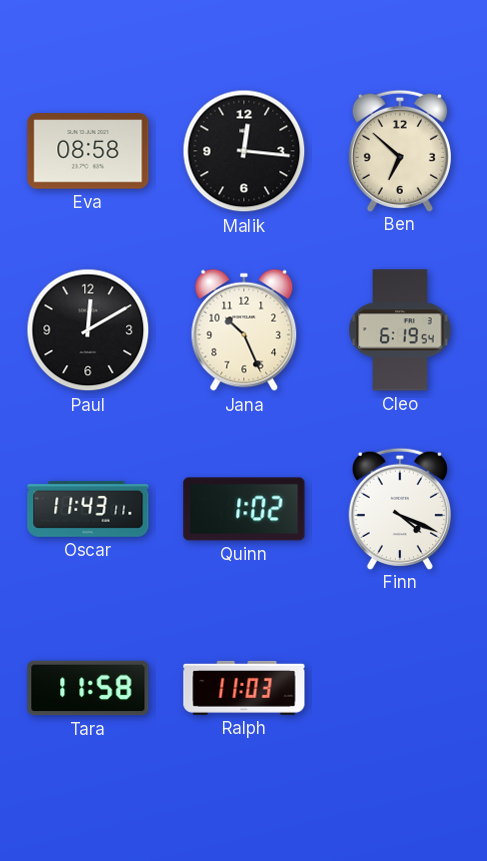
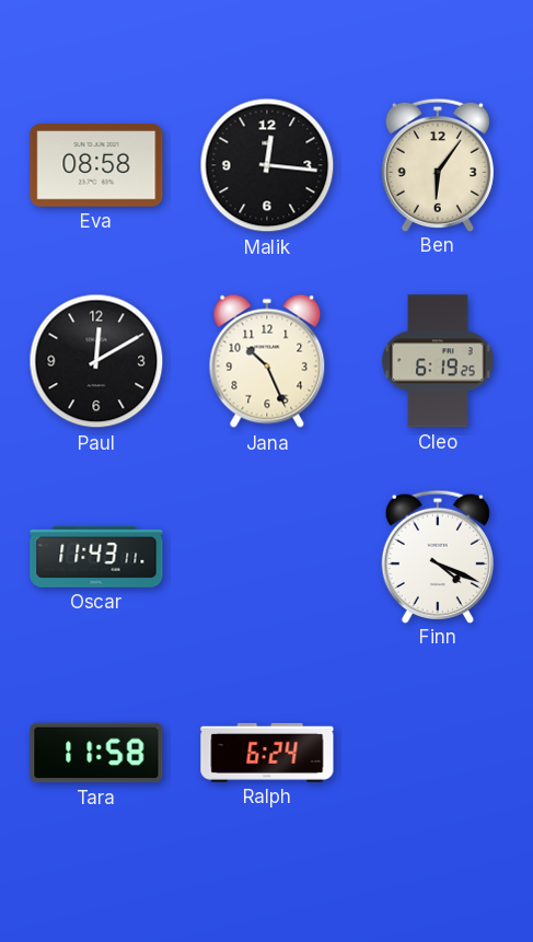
Ben: 6:52 -> 6:06 (438, 164)
Cleo: 6:19:54 -> 6:19:25 (438, 361)
Quinn: 1:02 -> none (244, 509)
Ralph: 11:03 -> 6:24 (267, 753)
